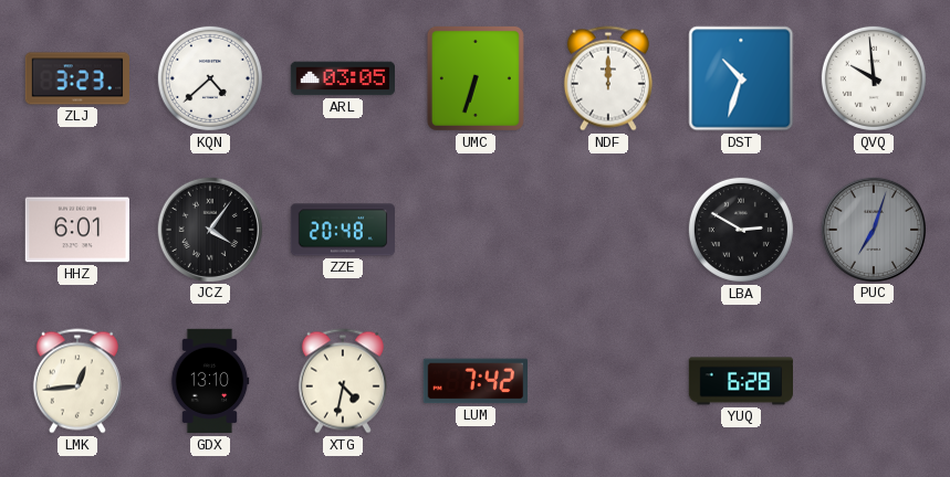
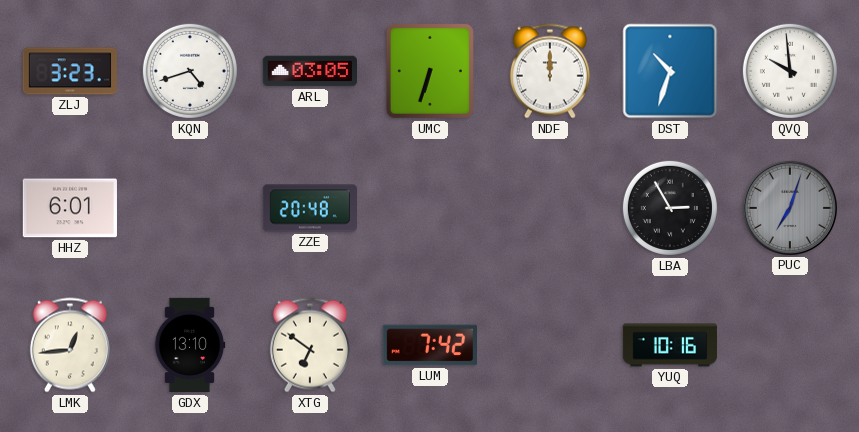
KQN: 4:38 -> 4:42 (190, 71)
JCZ: 4:06 -> none (209, 229)
LBA: 2:50 -> 2:55 (670, 208)
XTG: 4:32 -> 6:51 (310, 345)
YUQ: 6:28 -> 10:16 (669, 345)
